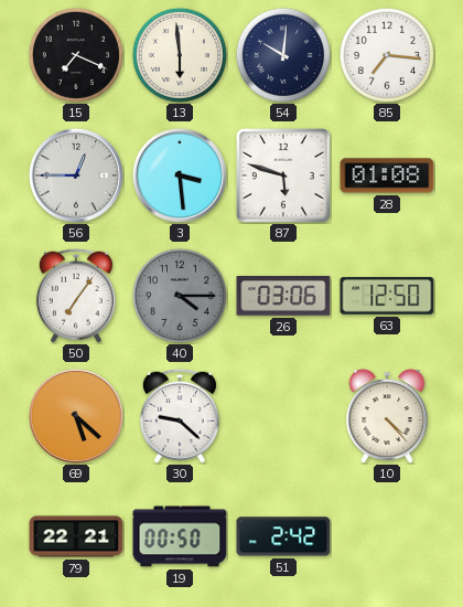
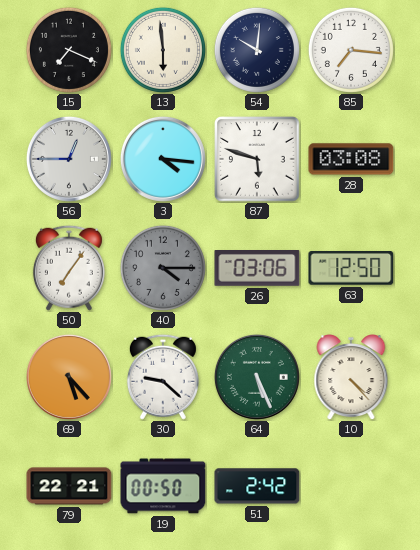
3: 3:29 -> 4:16 (163, 159)
28: 01:08 -> 03:08 (351, 159)
69: 5:22 -> 5:23 (69, 377)
64: none -> 5:26 (257, 377)
